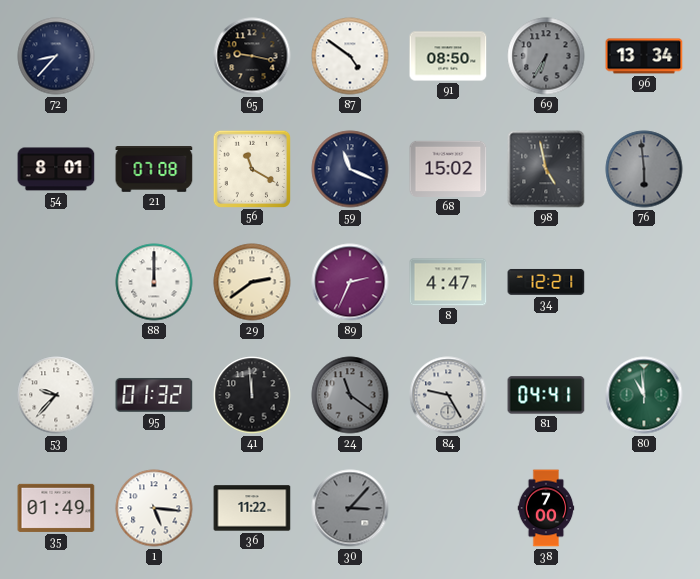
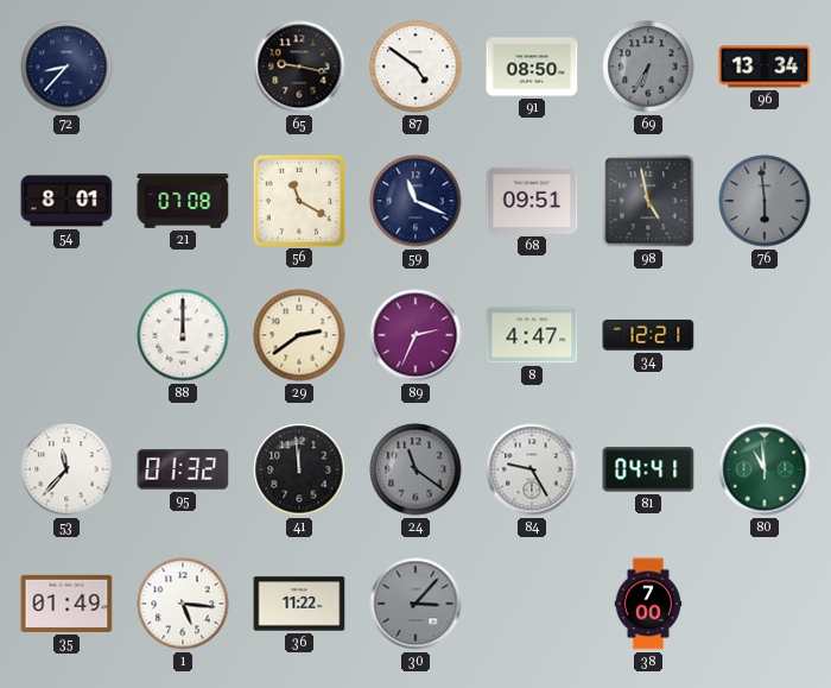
68: 15:02 -> 09:51 (532, 201)
53: 9:37 -> 11:37 (66, 469)
